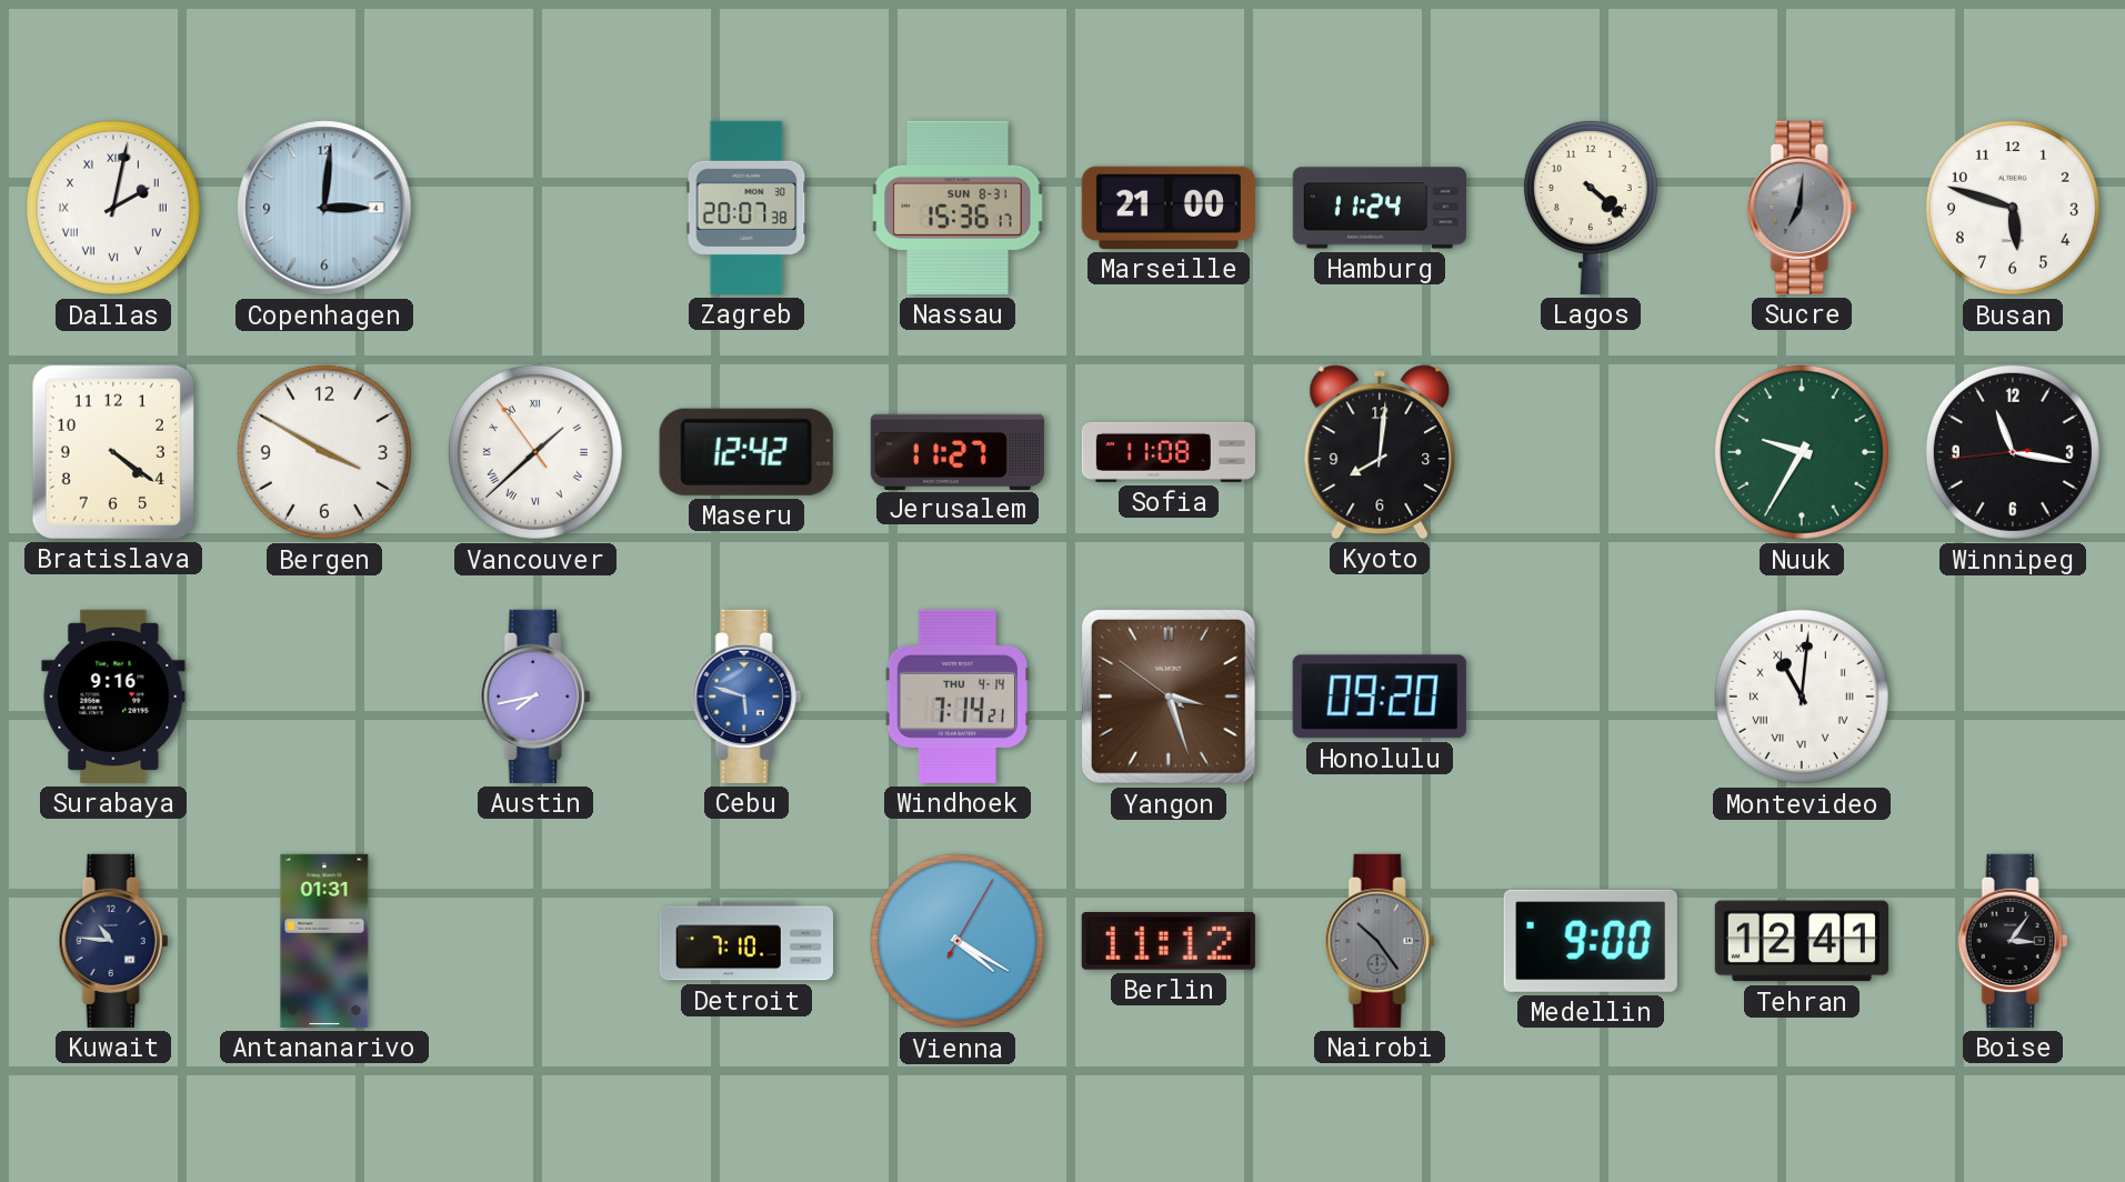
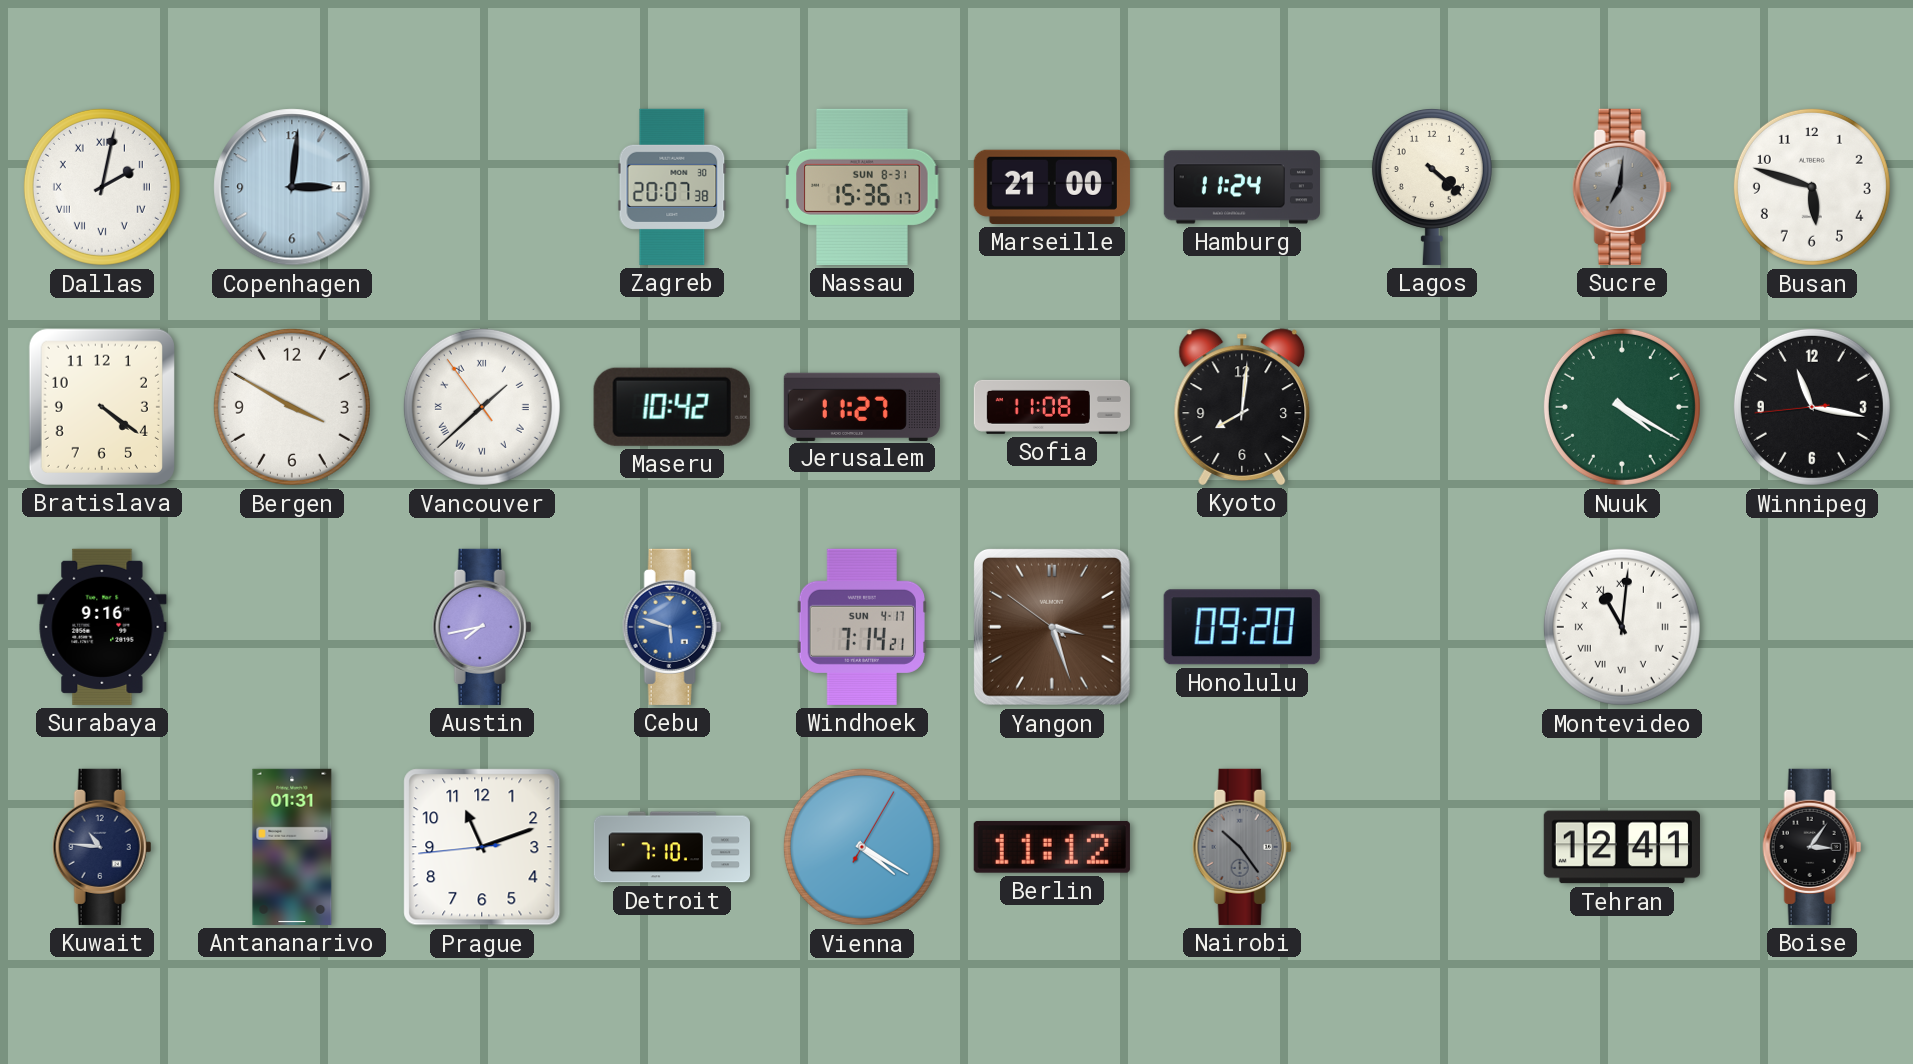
Maseru: 12:42 -> 10:42 (672, 407)
Nuuk: 9:35 -> 4:20 (1622, 407)
Windhoek date: THU 4-14 -> SUN 4-17 (862, 627)
Prague: none -> 11:11 (482, 847)
Medellin: 9:00 -> none (1591, 941)
